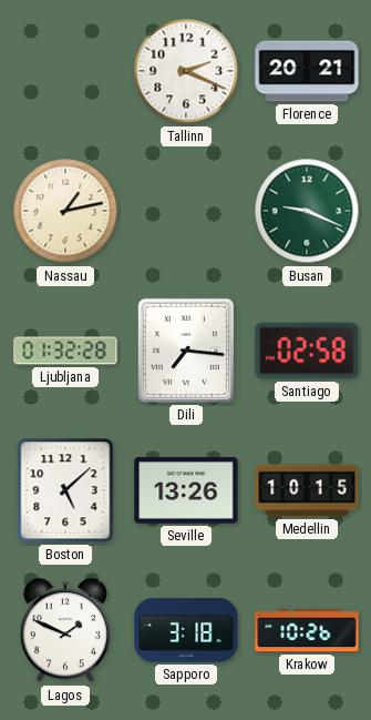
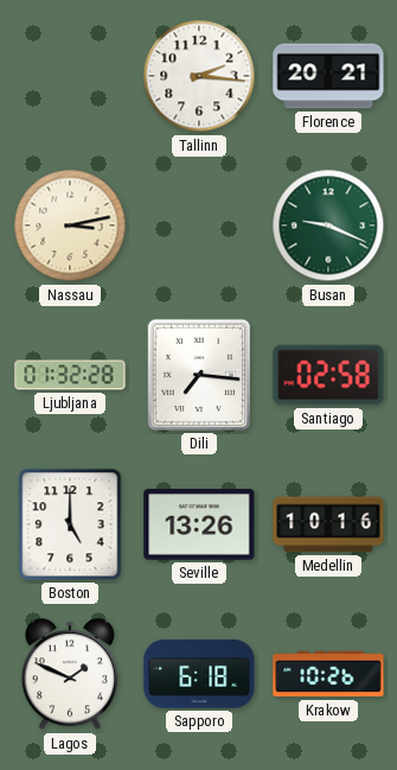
Tallinn: 2:19 -> 2:16 (199, 76)
Nassau: 1:13 -> 3:13 (70, 225)
Boston: 5:08 -> 5:00 (70, 524)
Medellin: 10:15 -> 10:16 (328, 524)
Sapporo: 3:18 -> 6:18 (199, 674)
